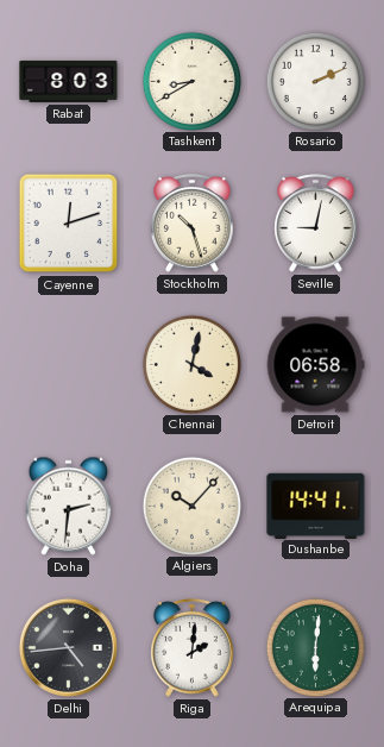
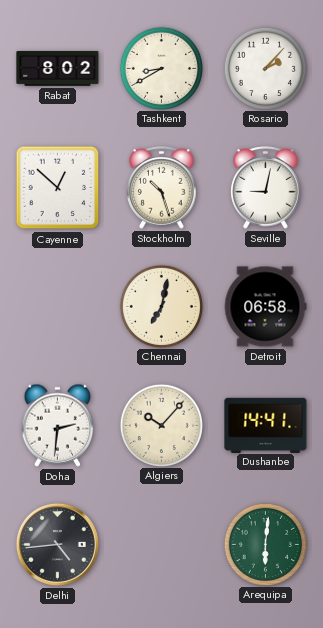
Rabat: 8:03 -> 8:02 (58, 68)
Rosario: 2:11 -> 2:07 (265, 68)
Cayenne: 12:12 -> 12:52 (58, 188)
Chennai: 4:02 -> 7:02 (161, 306)
Riga: 2:01 -> none (193, 648)
